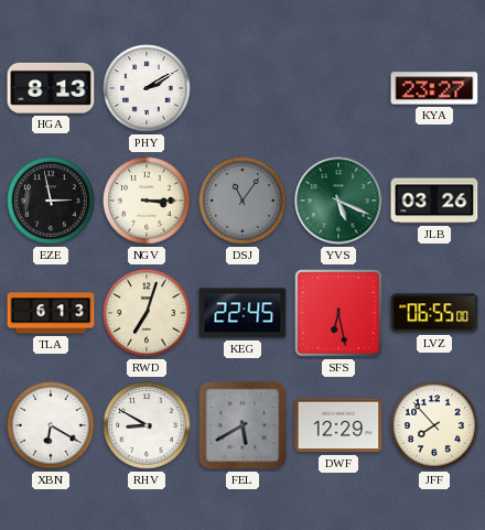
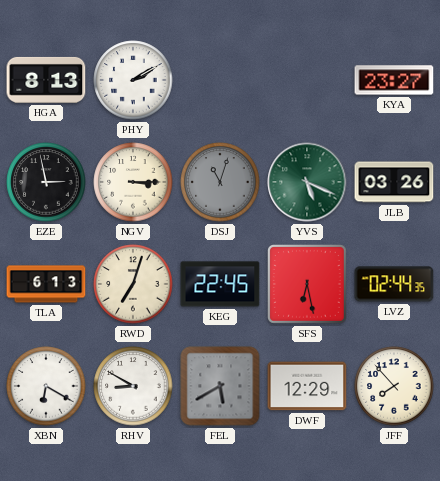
DSJ: 11:06 -> 11:03 (220, 182)
LVZ: 06:55 -> 02:44 (394, 284)
